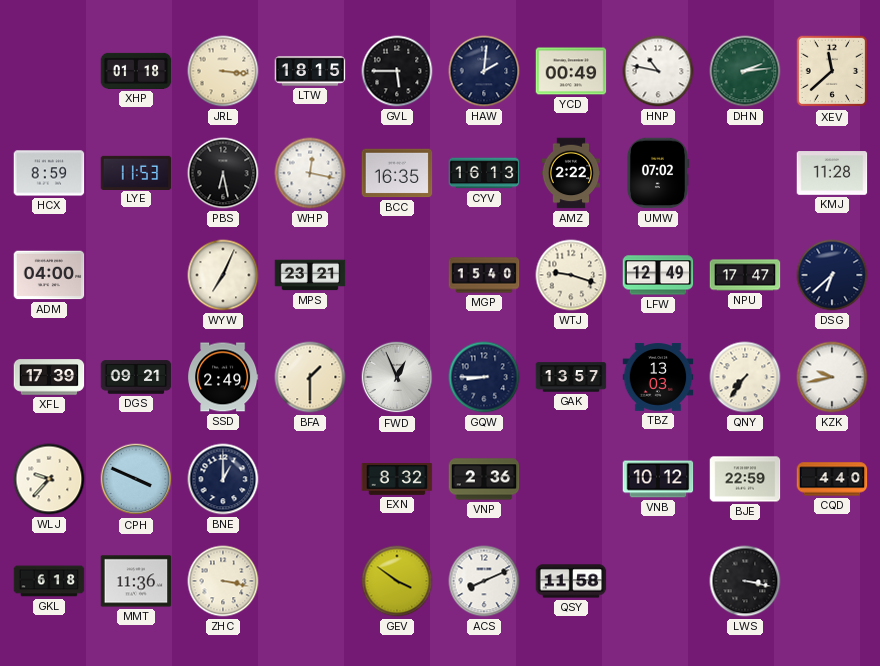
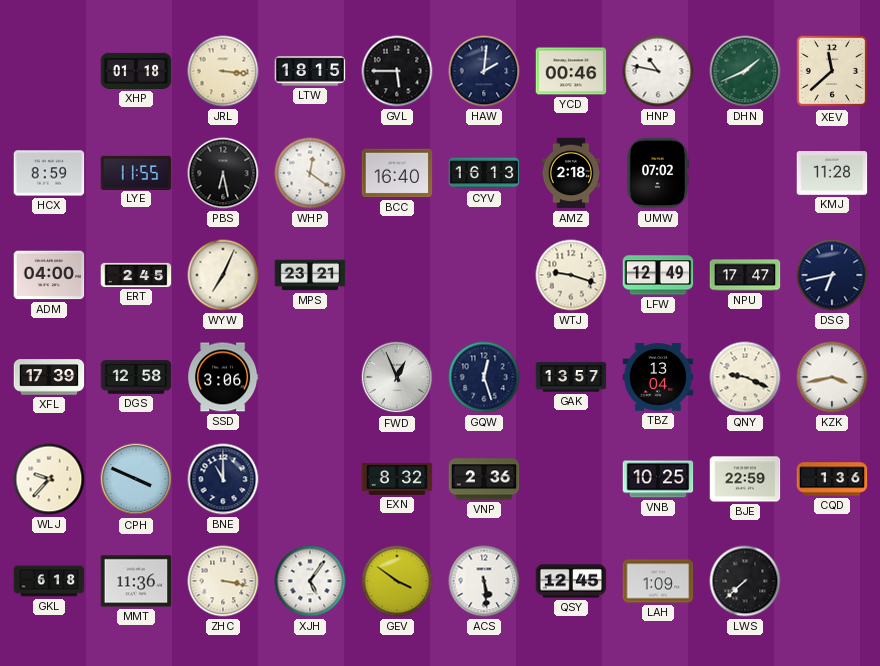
YCD: 00:49 -> 00:46 (571, 71)
DHN: 2:14 -> 1:41 (745, 71)
LYE: 11:53 -> 11:55 (136, 172)
WHP: 12:17 -> 12:21 (310, 173)
BCC: 16:35 -> 16:40 (397, 173)
AMZ: 2:22 -> 2:18 (571, 173)
ERT: none -> 2:45 (136, 275)
MGP: 15:40 -> none (484, 275)
DSG: 6:38 -> 6:43 (832, 275)
DGS: 09:21 -> 12:58 (136, 377)
SSD: 2:49 -> 3:06 (223, 377)
BFA: 1:30 -> none (310, 377)
GQW: 8:45 -> 12:27 (484, 377)
TBZ: 13:03 -> 13:04 (658, 377)
QNY: 7:36 -> 9:19 (745, 377)
KZK: 9:43 -> 3:43 (832, 377)
BNE: 1:00 -> 11:00 (223, 479)
VNB: 10:12 -> 10:25 (658, 479)
CQD: 4:40 -> 1:36 (832, 479)
XJH: none -> 5:06 (310, 581)
ACS: 8:11 -> 5:29 (484, 581)
QSY: 11:58 -> 12:45 (571, 581)
LAH: none -> 1:09 (658, 581)
LWS: 3:17 -> 7:38 (745, 581)
